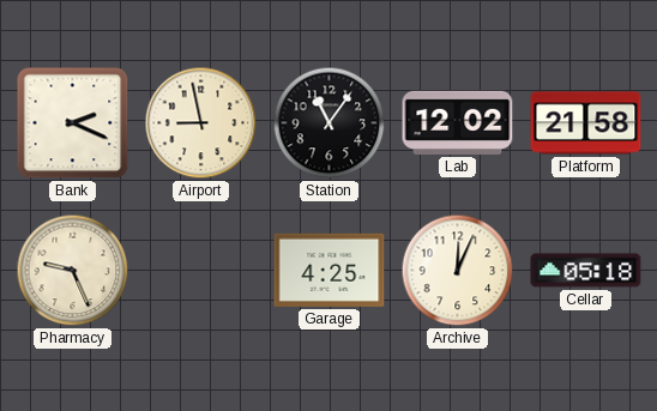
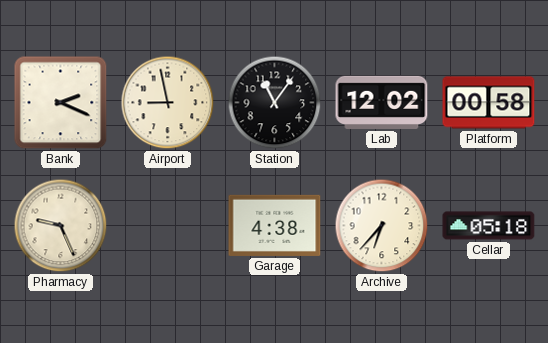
Platform: 21:58 -> 00:58 (489, 103)
Garage: 4:25 -> 4:38 (275, 225)
Archive: 12:04 -> 6:37 (382, 226)
